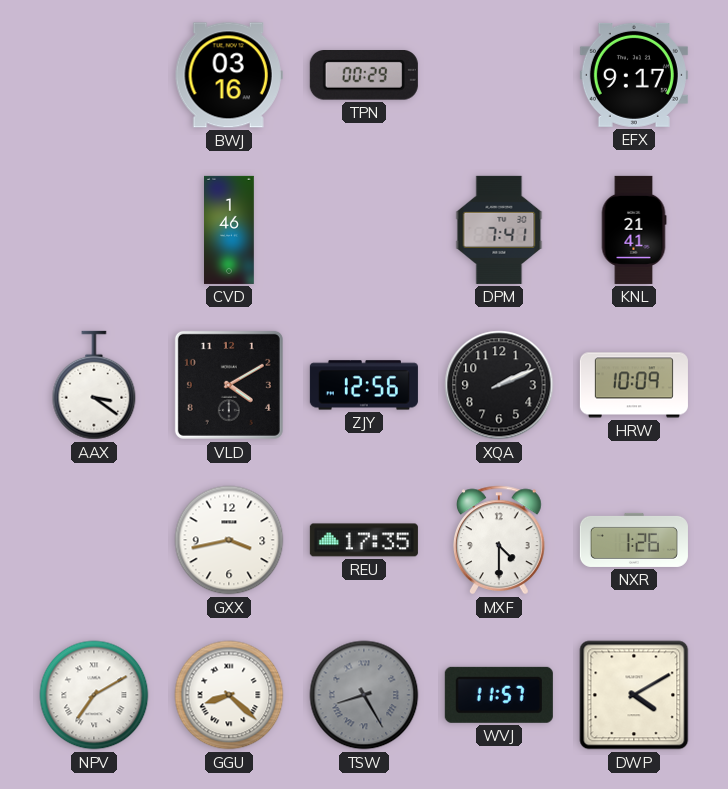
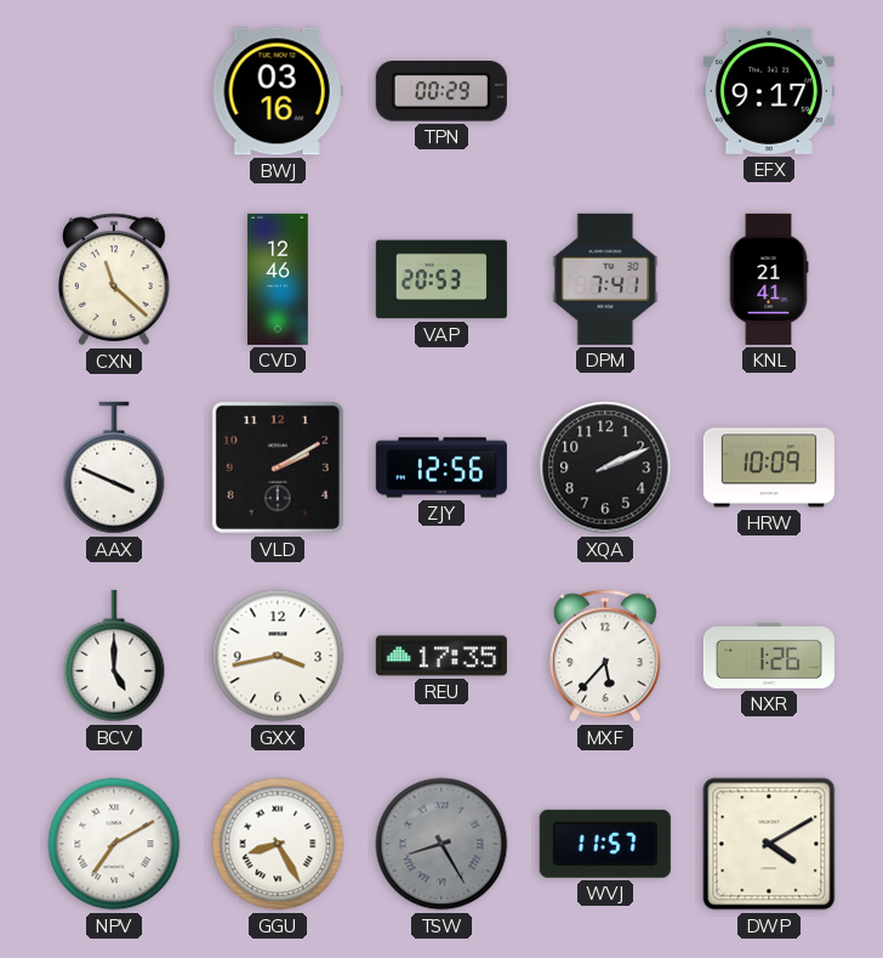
CXN: none -> 11:22 (115, 279)
CVD: 1:46 -> 12:46 (278, 279)
VAP: none -> 20:53 (441, 279)
AAX: 3:21 -> 3:49 (114, 467)
VLD: 4:10 -> 2:10 (278, 467)
BCV: none -> 5:00 (114, 656)
MXF: 4:30 -> 5:37 (606, 656)
GGU: 8:22 -> 8:25 (278, 844)
